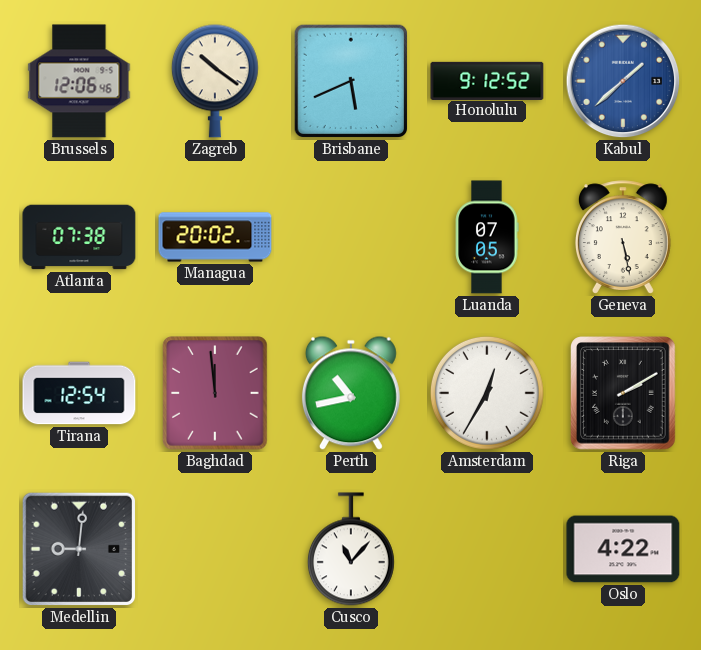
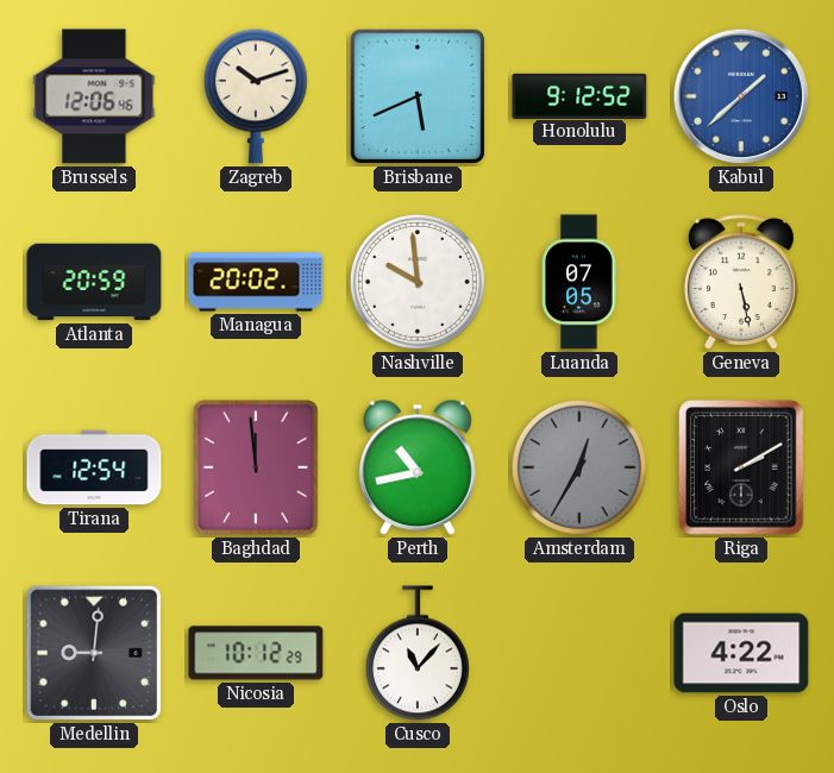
Zagreb: 10:21 -> 10:12 (256, 96)
Atlanta: 07:38 -> 20:59 (94, 282)
Nashville: none -> 9:59 (418, 282)
Amsterdam dial: white -> grey (579, 467)
Nicosia: none -> 10:12 (256, 653)
